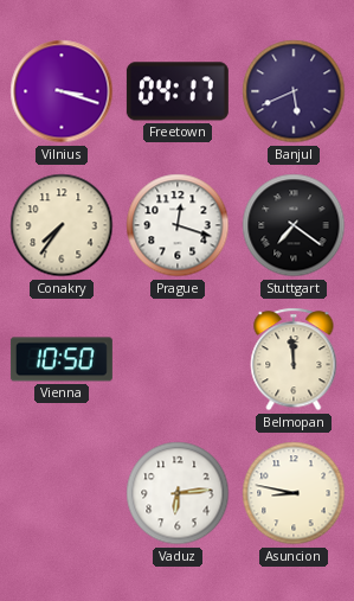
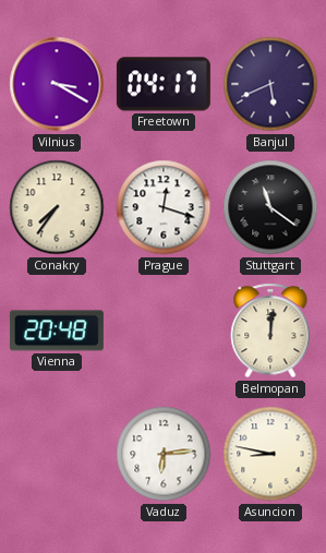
Vilnius: 3:18 -> 3:20 (57, 84)
Stuttgart: 7:21 -> 11:21 (270, 207)
Vienna: 10:50 -> 20:48 (57, 330)
Belmopan: 11:59 -> 12:01 (270, 330)
